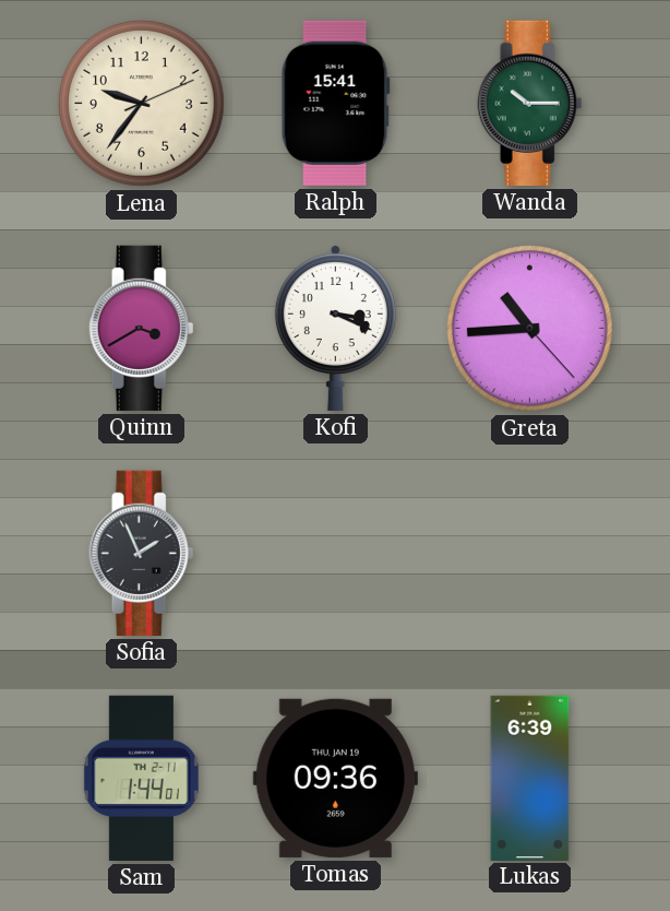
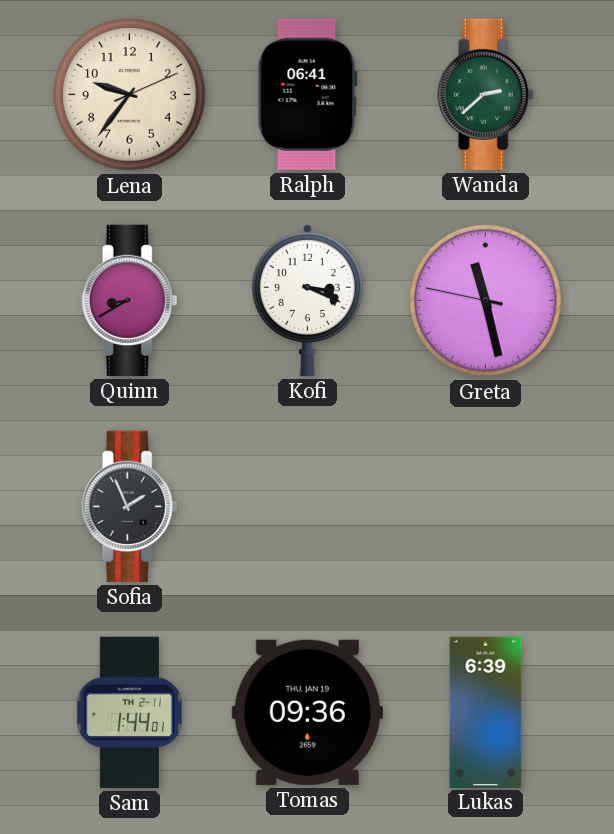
Ralph: 15:41 -> 06:41 (307, 94)
Wanda: 10:15 -> 2:38 (486, 94)
Quinn: 3:40 -> 8:40 (130, 300)
Greta: 10:44 -> 11:27 (486, 301)
